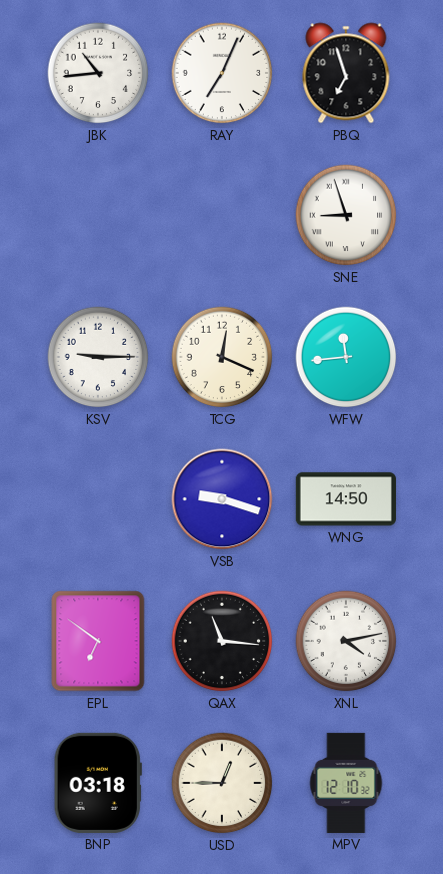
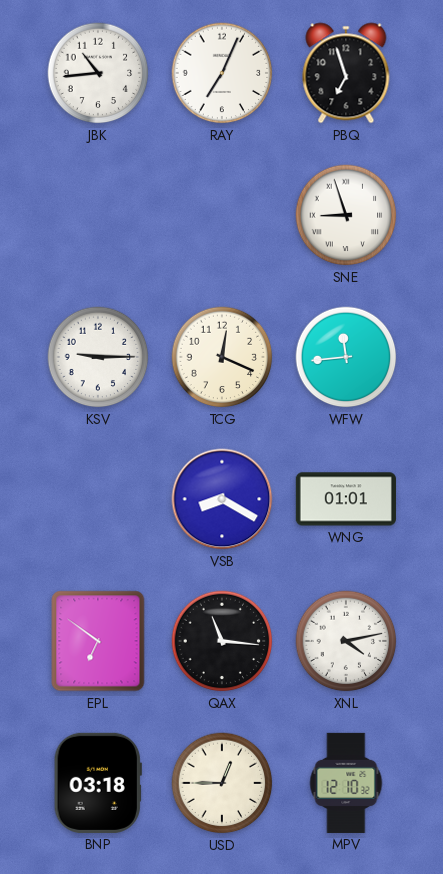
VSB: 9:18 -> 8:20 (222, 499)
WNG: 14:50 -> 01:01 (346, 499)
